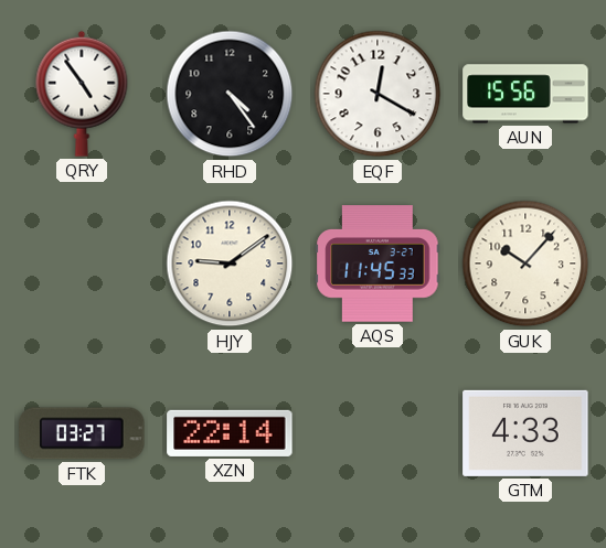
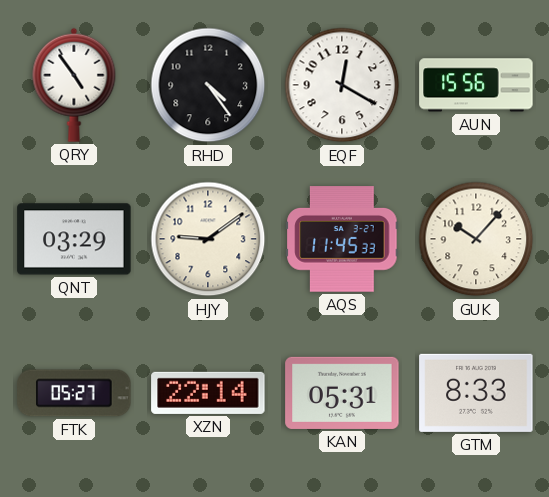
QNT: none -> 03:29 (74, 239)
FTK: 03:27 -> 05:27 (74, 393)
KAN: none -> 05:31 (342, 393)
GTM: 4:33 -> 8:33 (476, 393)
